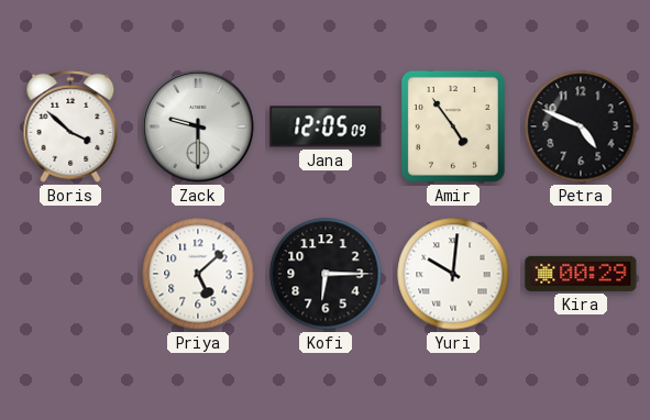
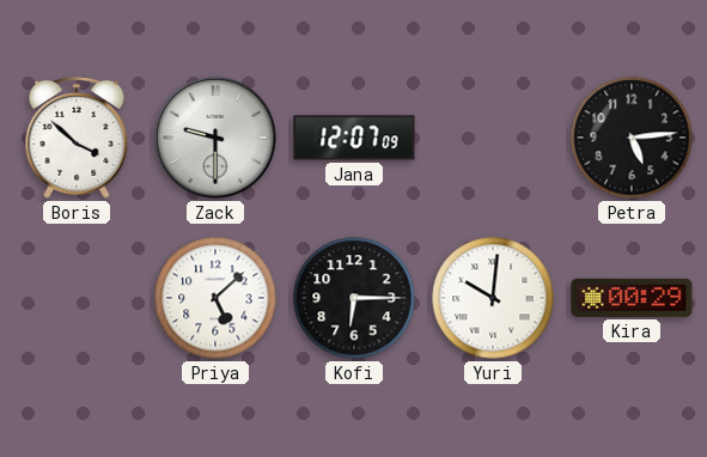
Jana: 12:05 -> 12:07 (354, 138)
Amir: 4:54 -> none (453, 126)
Petra: 4:49 -> 5:14 (632, 138)
